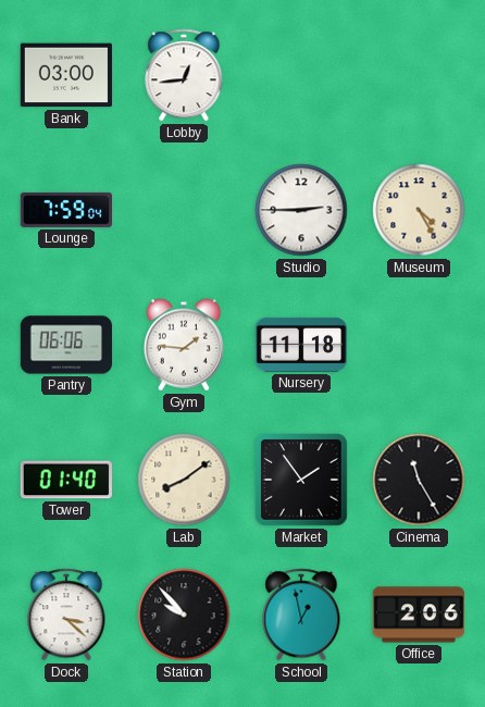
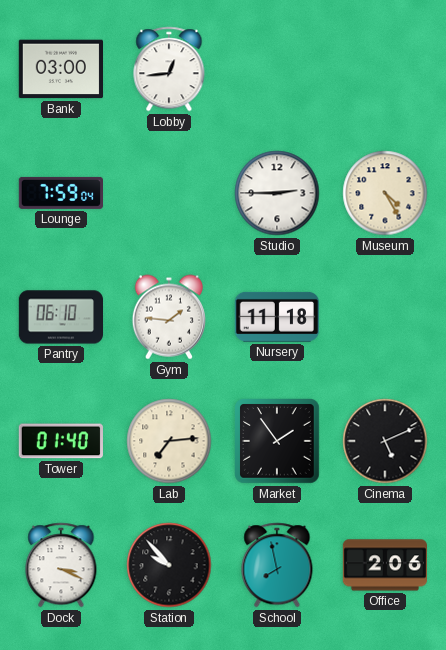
Pantry: 06:06 -> 06:10 (60, 317)
Lab: 8:09 -> 7:14 (169, 441)
Cinema: 11:25 -> 5:11 (385, 441)
Dock: 3:22 -> 3:19 (61, 565)
School: 12:58 -> 7:58 (277, 565)
